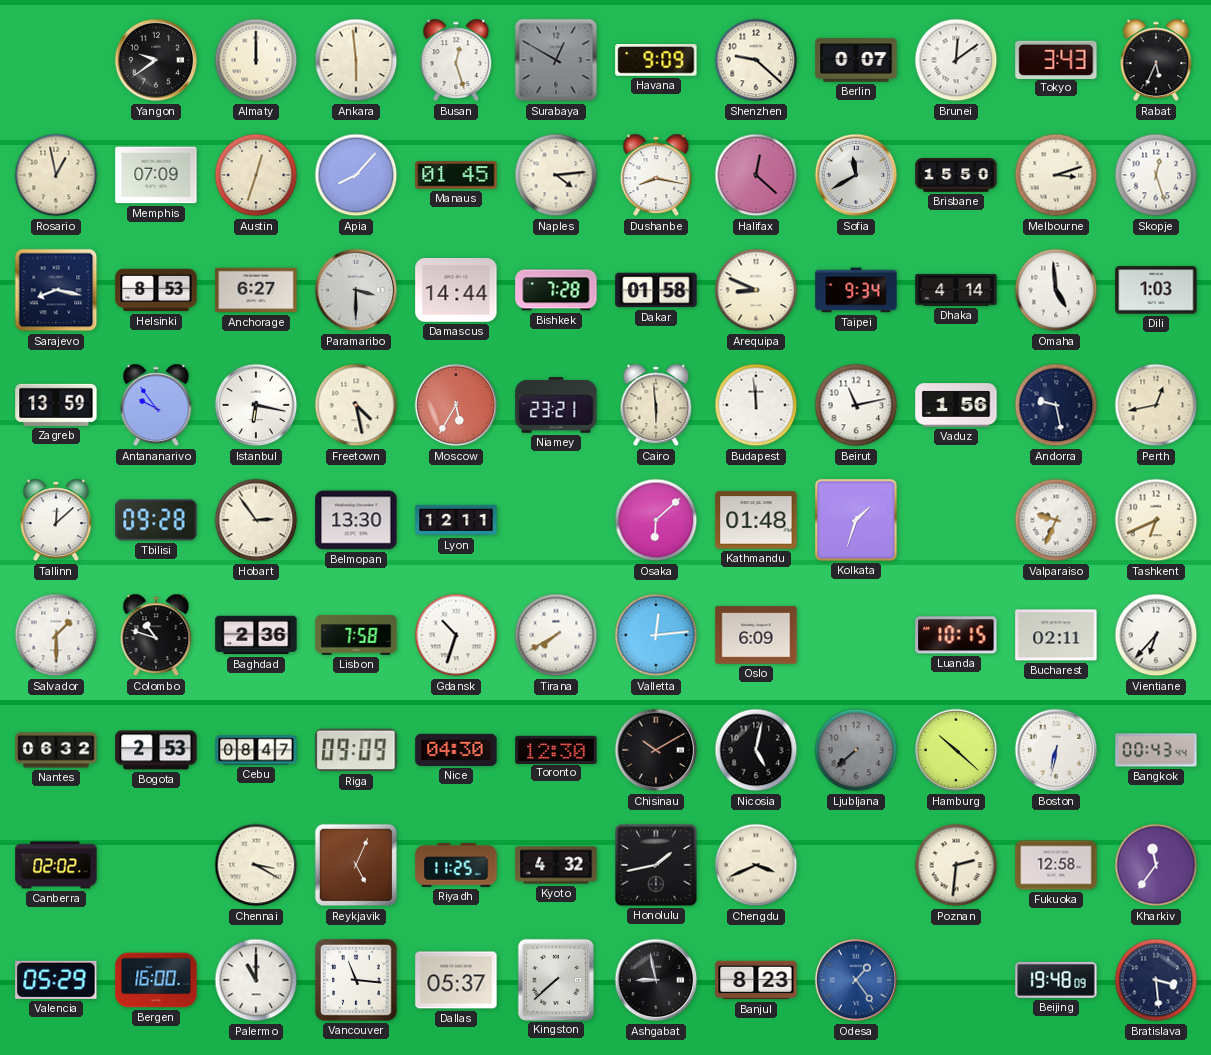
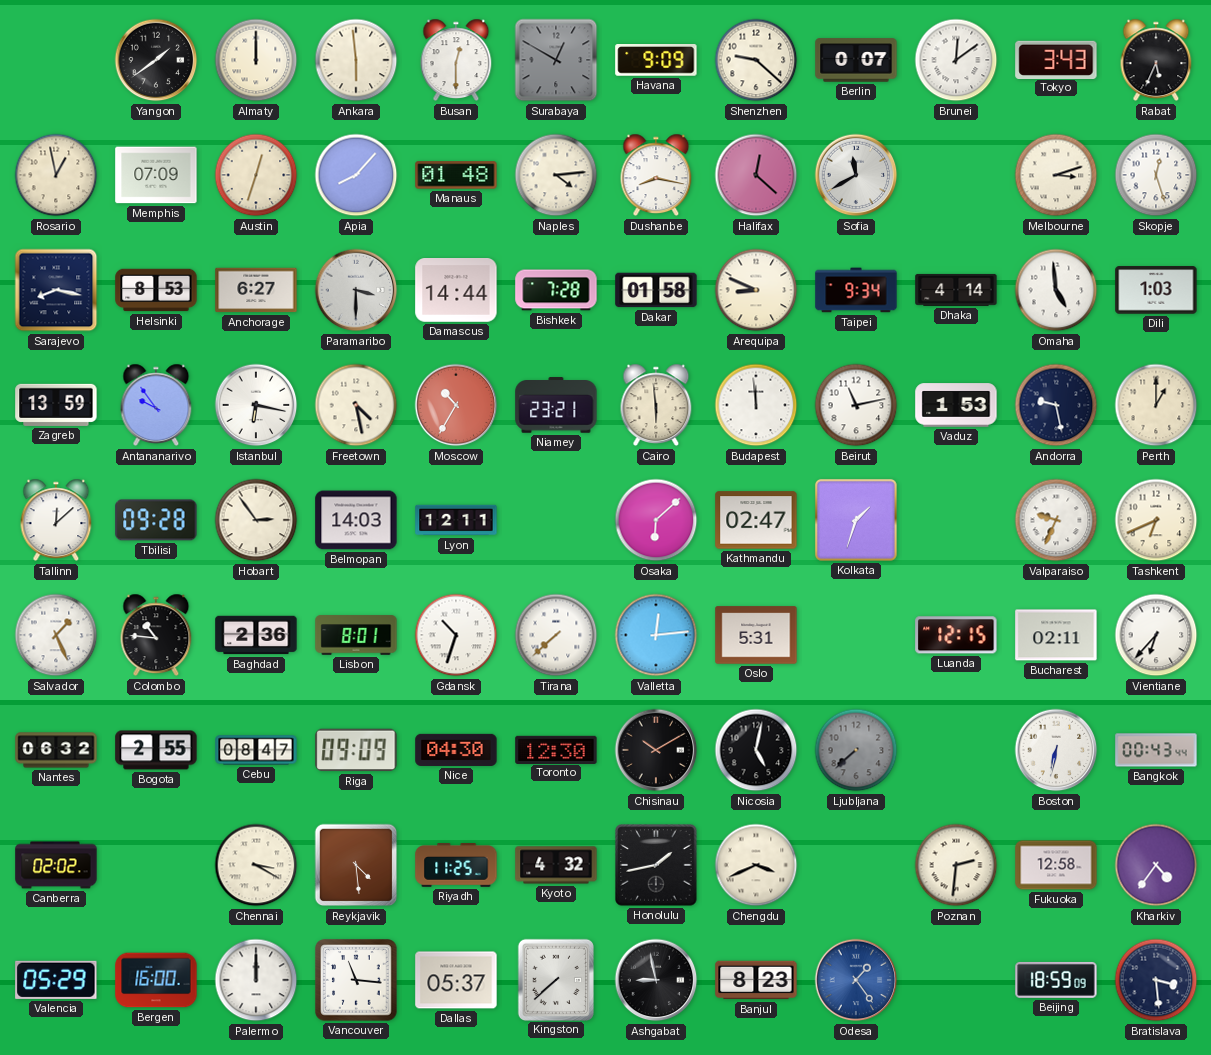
Yangon: 9:39 -> 1:39 (156, 60)
Busan: 12:27 -> 12:30 (456, 60)
Manaus: 01:45 -> 01:48 (456, 175)
Brisbane: 15:50 -> none (956, 175)
Moscow: 5:35 -> 10:35 (456, 405)
Vaduz: 1:56 -> 1:53 (956, 405)
Perth: 12:43 -> 1:00 (1156, 405)
Belmopan: 13:30 -> 14:03 (356, 520)
Kathmandu: 01:48 -> 02:47 (756, 520)
Salvador: 1:30 -> 1:26 (56, 635)
Colombo: 10:48 -> 10:46 (156, 635)
Lisbon: 7:58 -> 8:01 (356, 635)
Tirana: 7:40 -> 7:38 (556, 635)
Oslo: 6:09 -> 5:31 (756, 635)
Luanda: 10:15 -> 12:15 (956, 635)
Bogota: 2:53 -> 2:55 (156, 750)
Hamburg: 10:22 -> none (956, 750)
Reykjavik: 5:04 -> 4:29 (356, 865)
Kharkiv: 11:36 -> 4:36 (1156, 865)
Palermo: 11:00 -> 12:00 (256, 980)
Beijing: 19:48 -> 18:59 (1056, 980)
